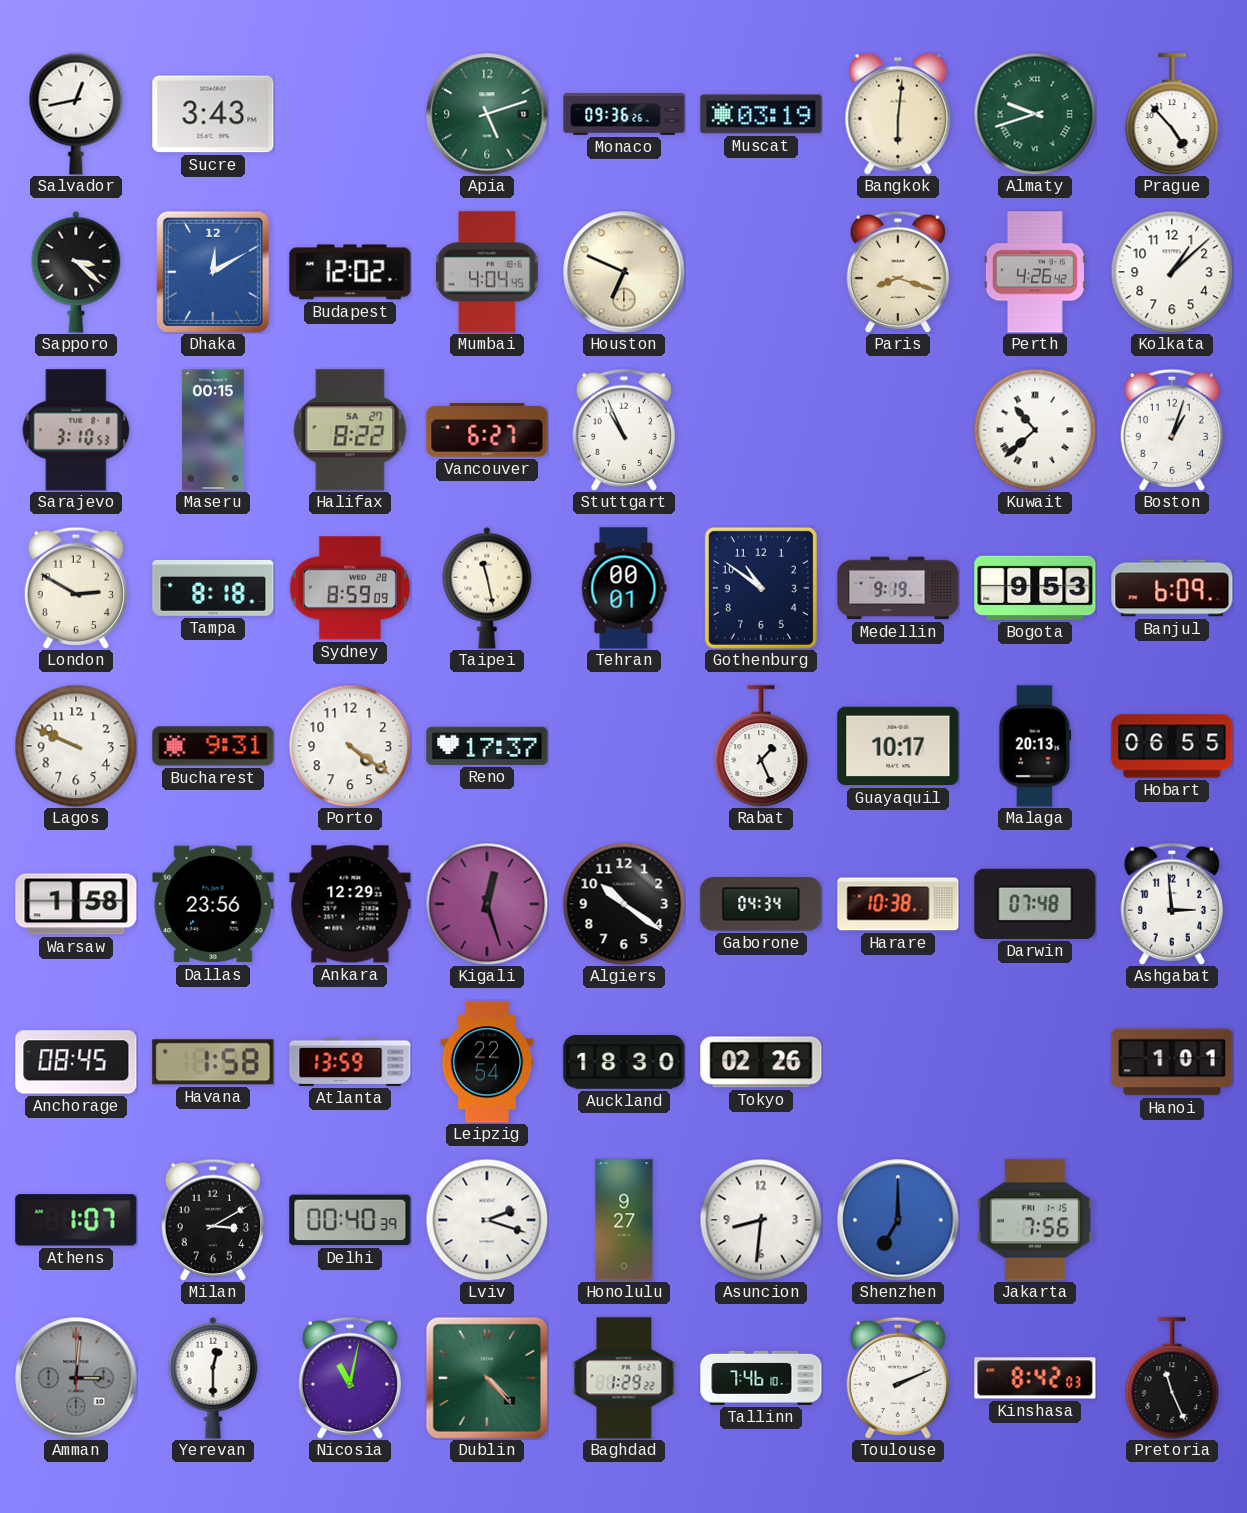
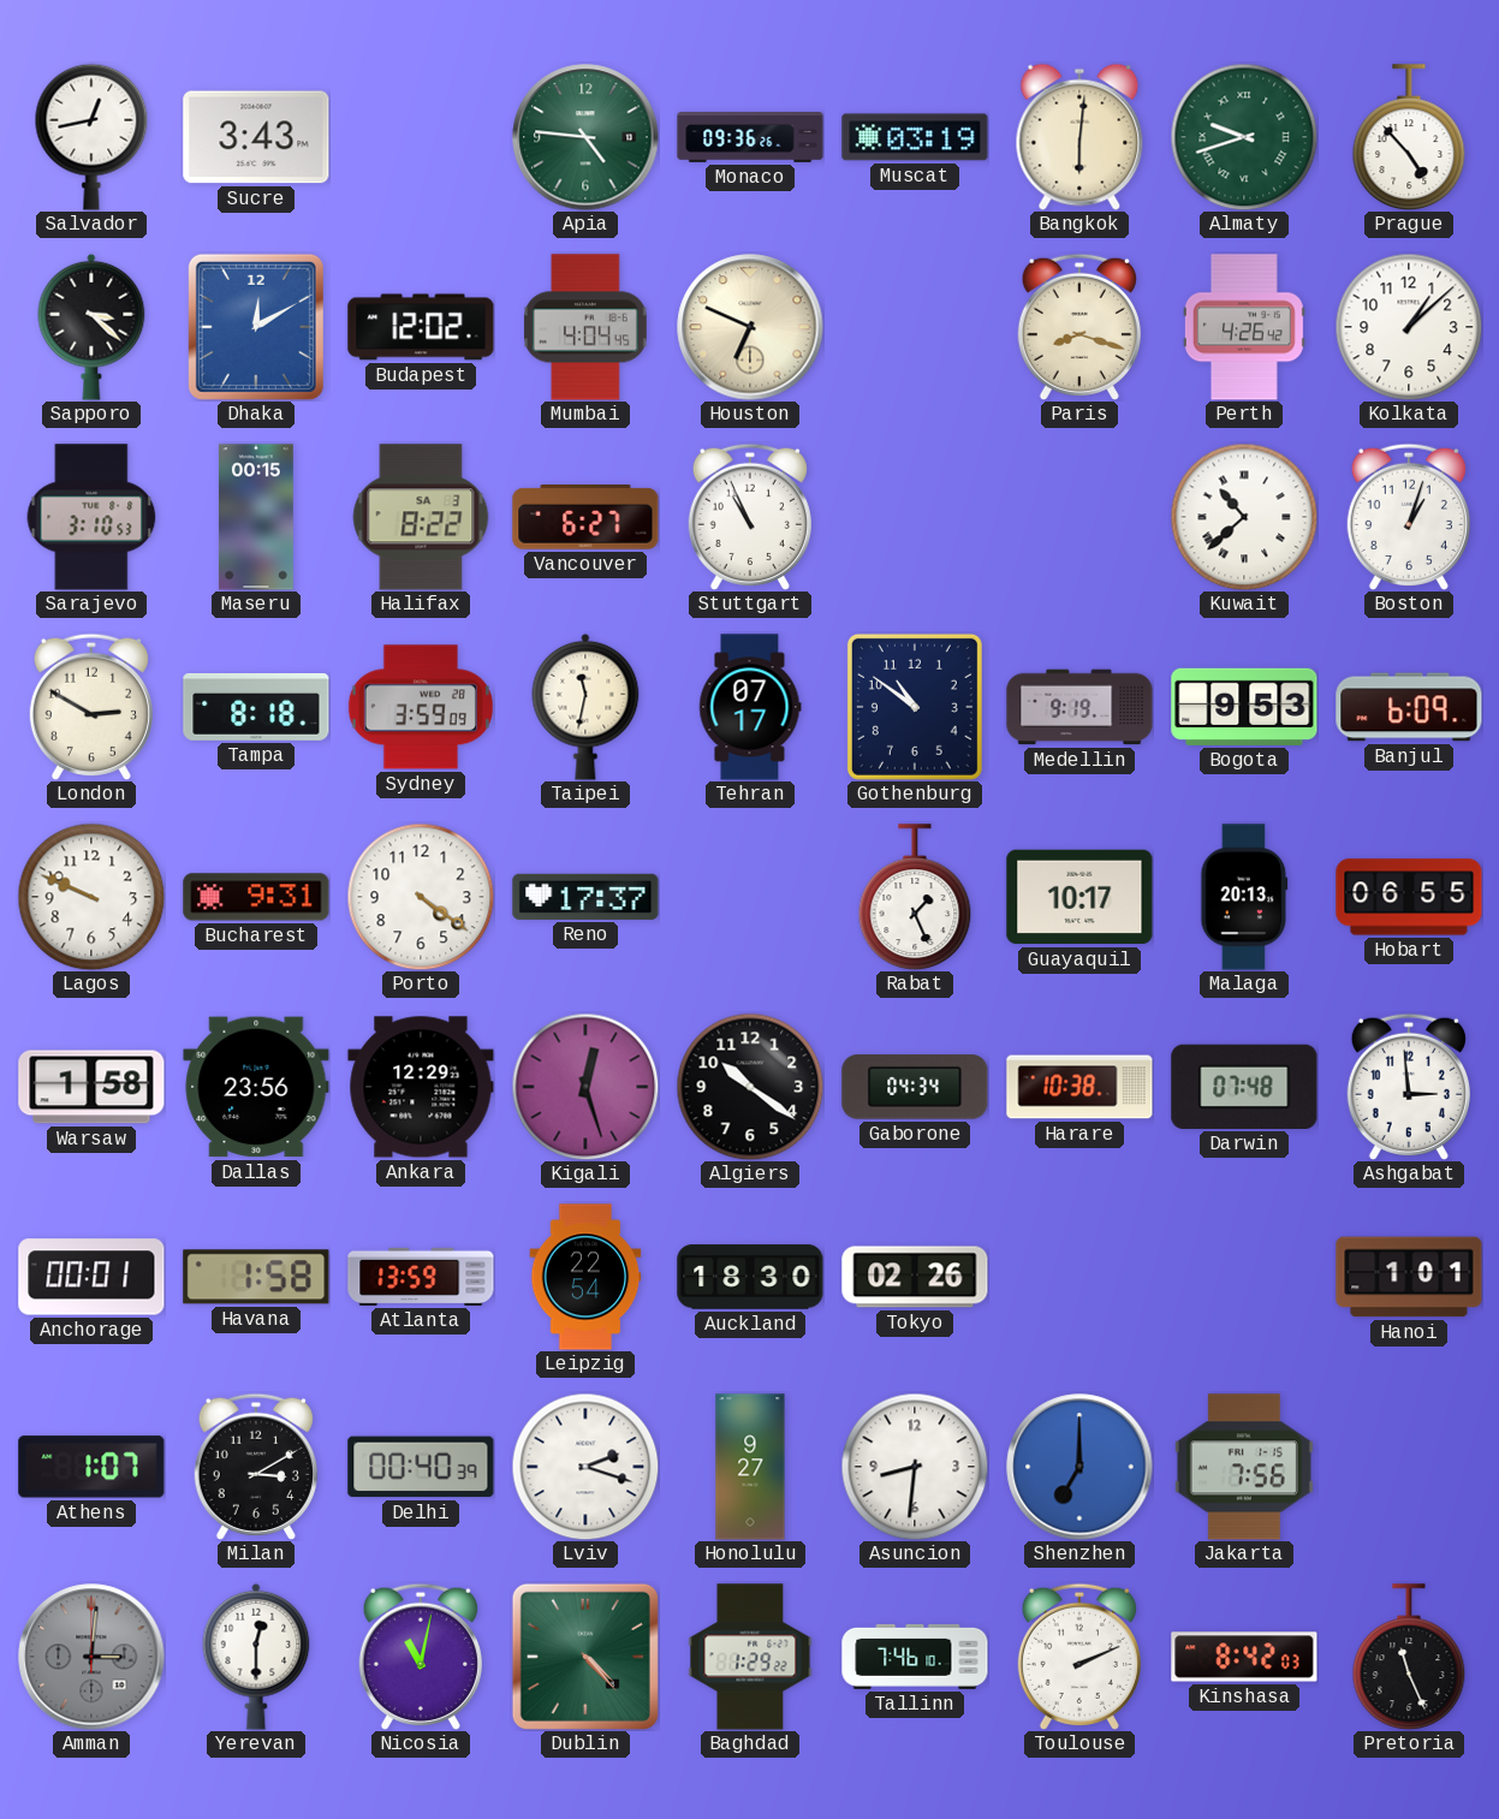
Apia: 5:12 -> 4:46 (585, 137)
Halifax date: SA 27 -> SA 3 (421, 517)
Sydney: 8:59 -> 3:59 (421, 707)
Taipei: 11:28 -> 11:32 (585, 707)
Tehran: 00:01 -> 07:17 (750, 707)
Anchorage: 08:45 -> 00:01 (91, 1277)
